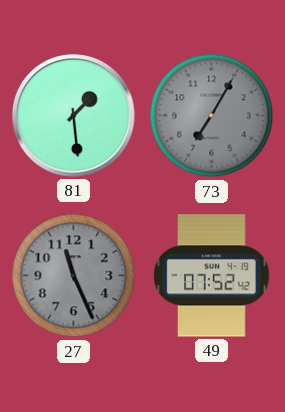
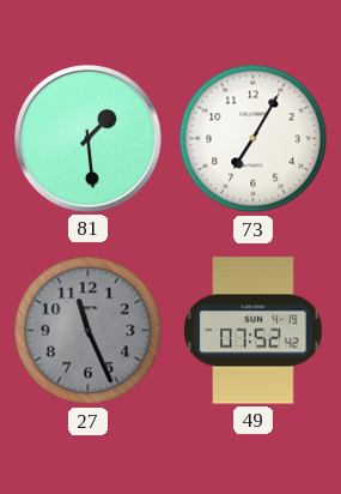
73 dial: grey -> white (254, 139)
